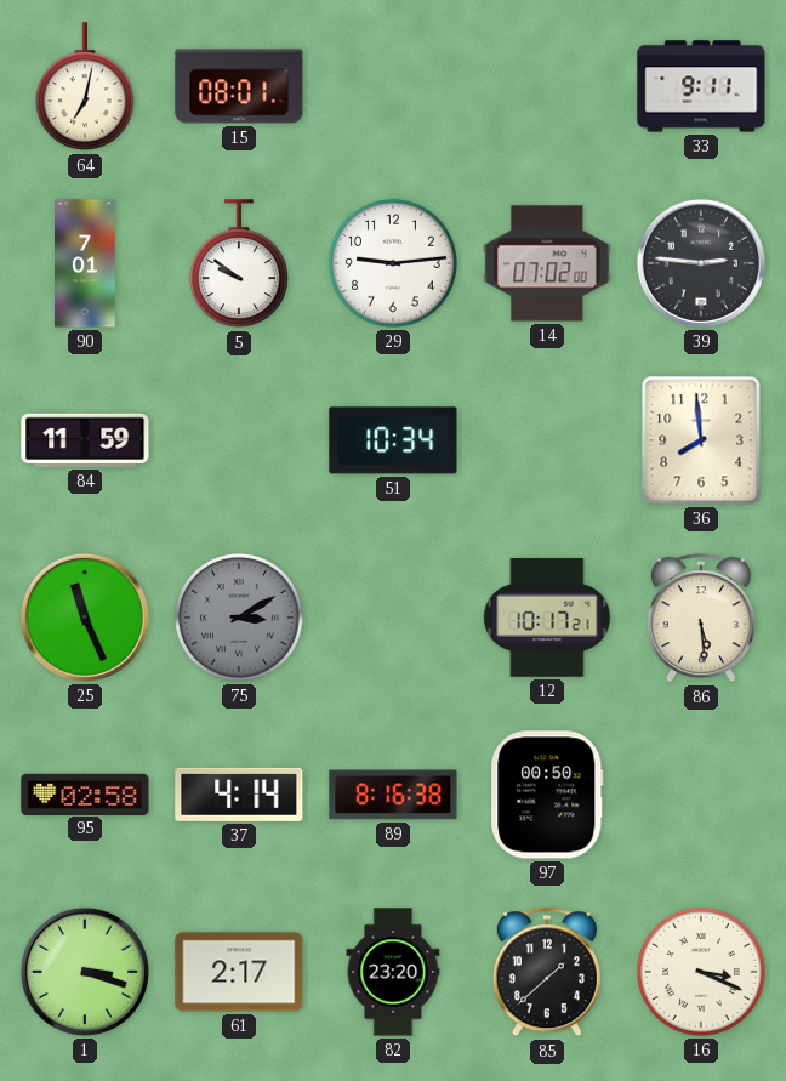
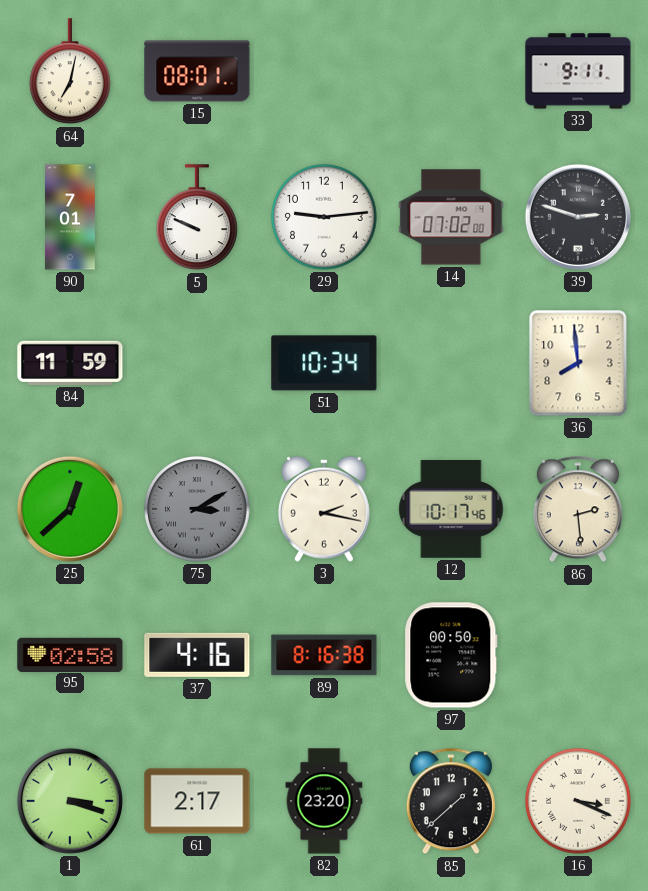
5: 9:51 -> 9:49 (198, 218)
39: 2:46 -> 2:48 (578, 217)
25: 11:26 -> 12:38 (70, 509)
3: none -> 2:17 (324, 509)
12: 10:17:21 -> 10:17:46 (451, 509)
86: 5:29 -> 2:29 (578, 510)
37: 4:14 -> 4:16 (197, 655)
